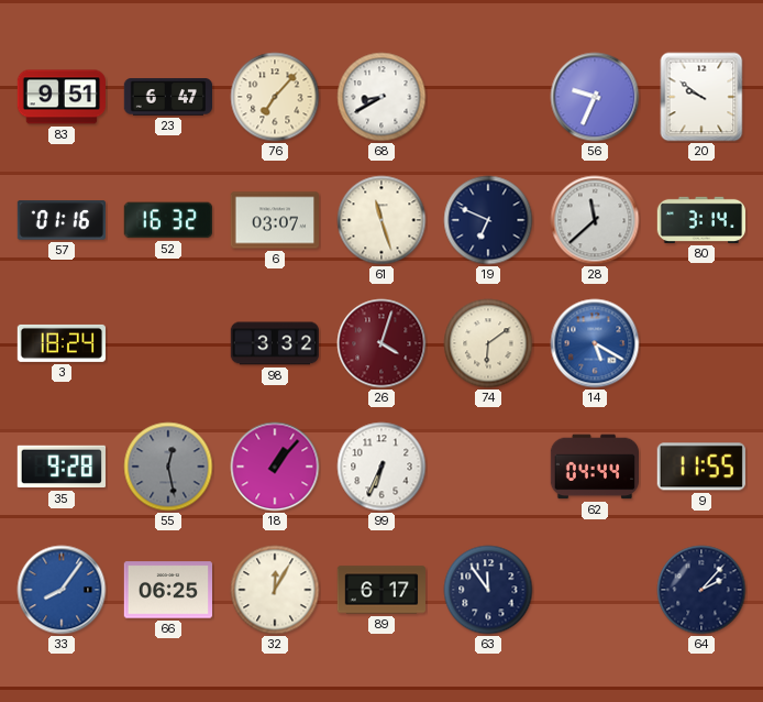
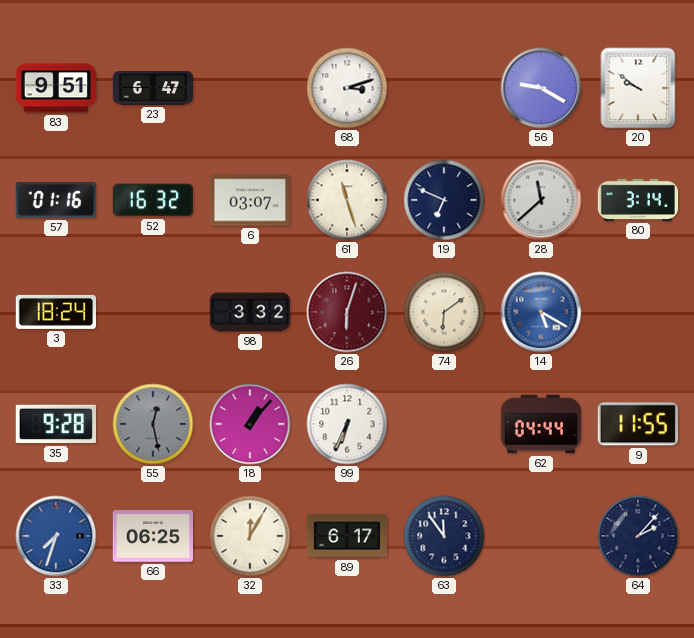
76: 7:07 -> none (275, 97)
68: 8:40 -> 3:12 (347, 88)
56: 9:34 -> 9:20 (541, 88)
26: 4:03 -> 6:03 (347, 312)
33: 8:06 -> 7:33 (56, 536)
